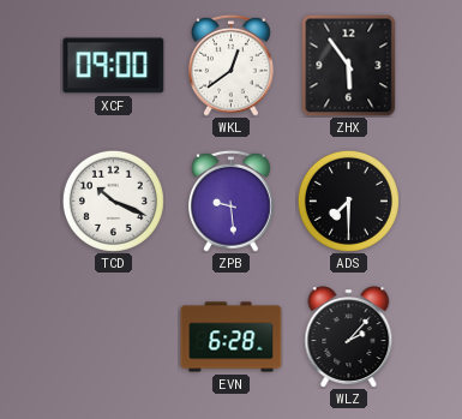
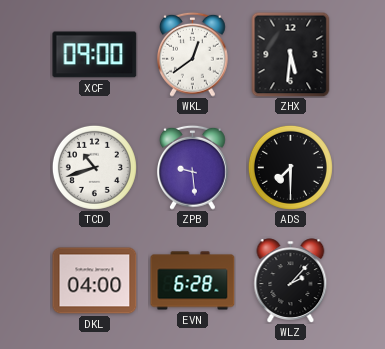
ZHX: 5:54 -> 5:31 (291, 54)
TCD: 10:19 -> 10:42 (94, 167)
DKL: none -> 04:00 (95, 281)
